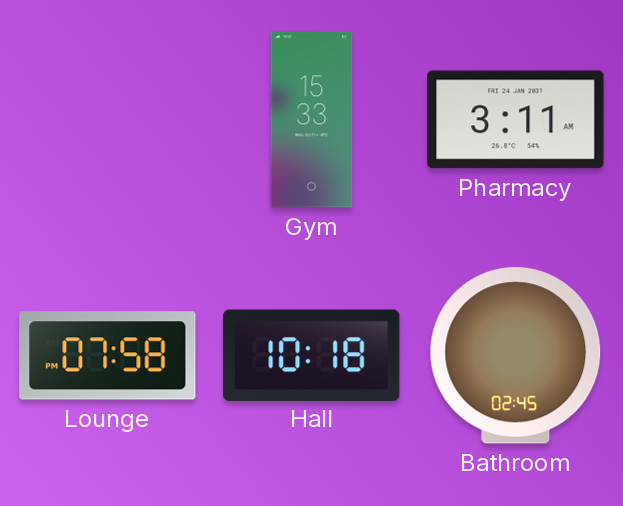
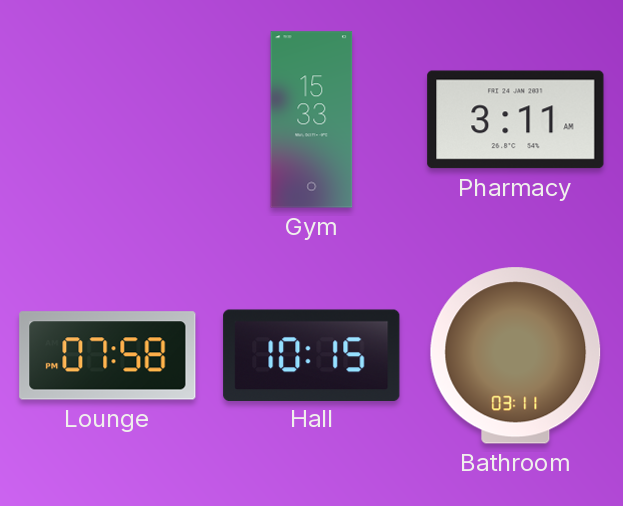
Hall: 10:18 -> 10:15 (312, 355)
Bathroom: 02:45 -> 03:11 (516, 356)
